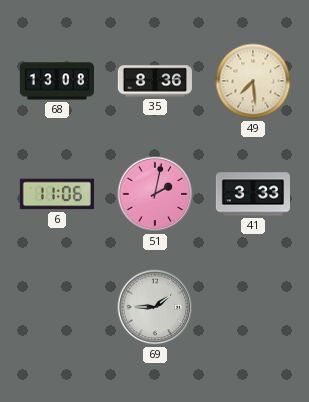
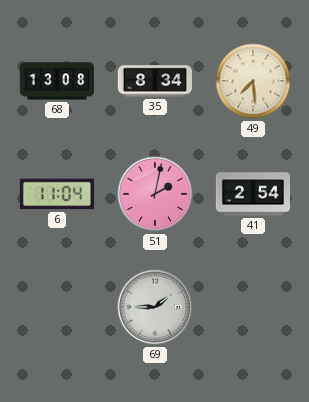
35: 8:36 -> 8:34 (154, 81)
6: 11:06 -> 11:04 (57, 194)
41: 3:33 -> 2:54 (252, 194)
